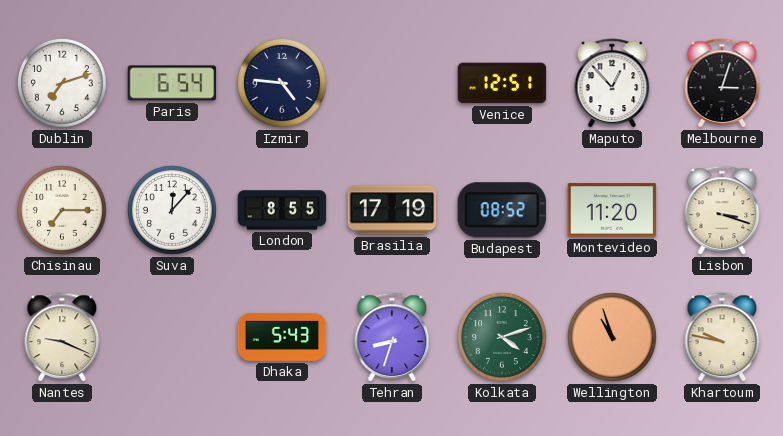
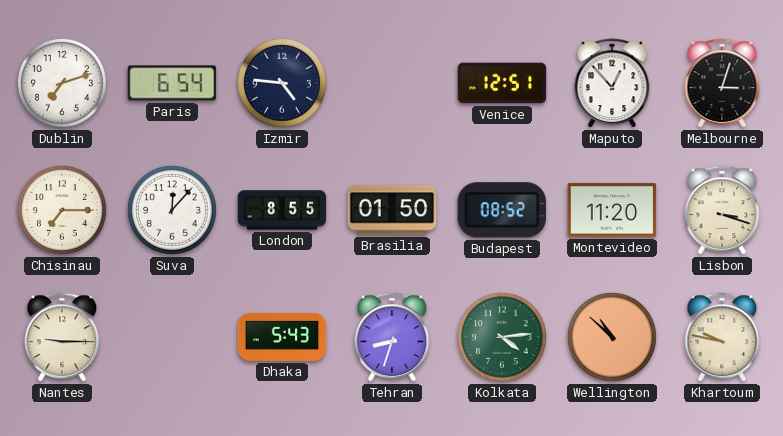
Brasilia: 17:19 -> 01:50 (392, 210)
Nantes: 9:19 -> 9:15 (62, 337)
Kolkata: 4:12 -> 4:14 (503, 338)
Wellington: 10:57 -> 10:52 (613, 338)
